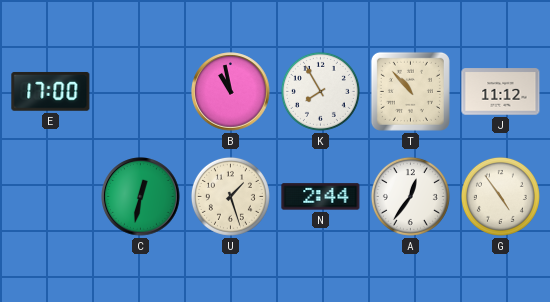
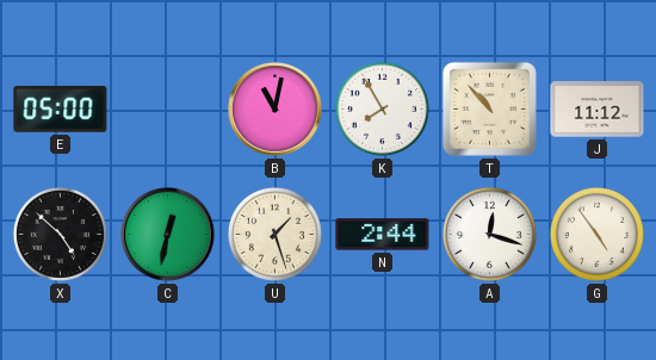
E: 17:00 -> 05:00 (61, 108)
B: 10:58 -> 11:02 (276, 110)
X: none -> 4:52 (60, 234)
A: 12:36 -> 12:18 (489, 234)
